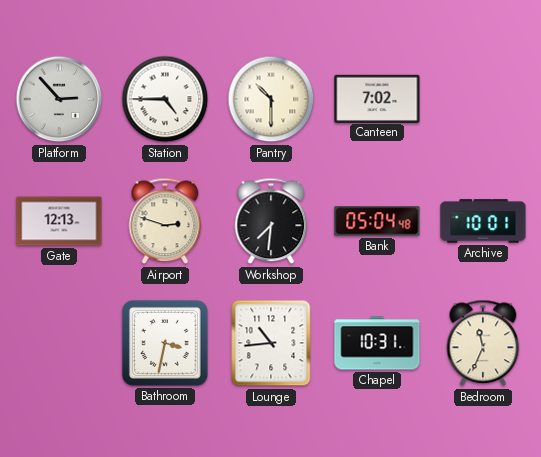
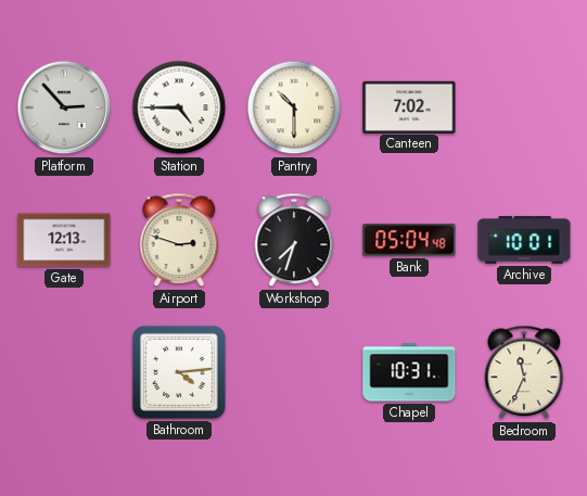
Workshop: 7:31 -> 7:33 (294, 240)
Bathroom: 3:32 -> 4:14 (179, 372)
Lounge: 10:44 -> none (271, 343)
